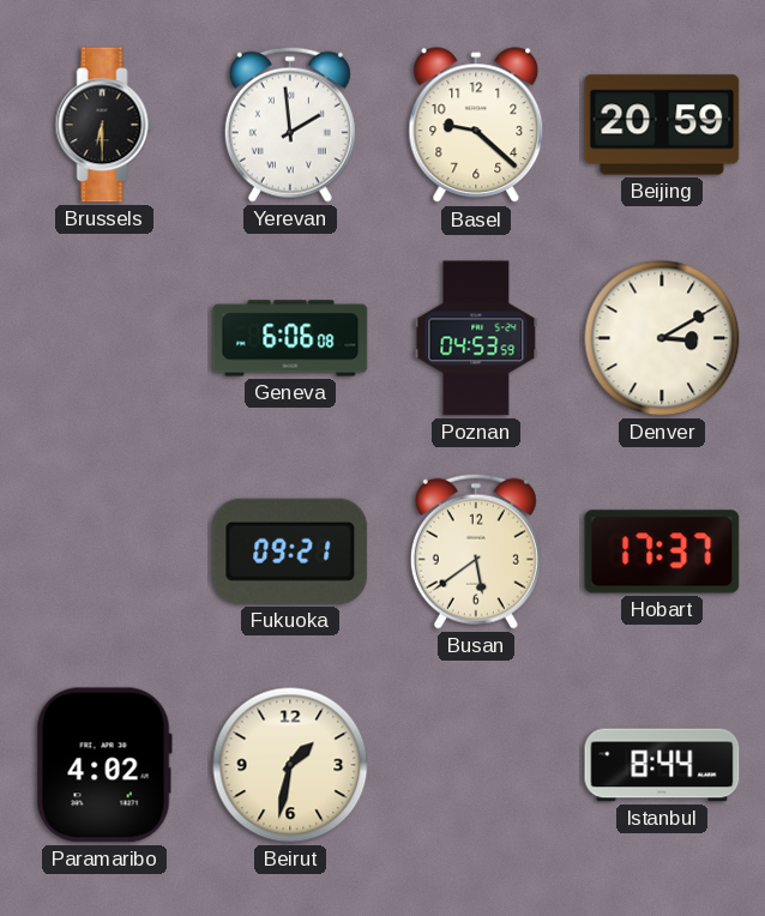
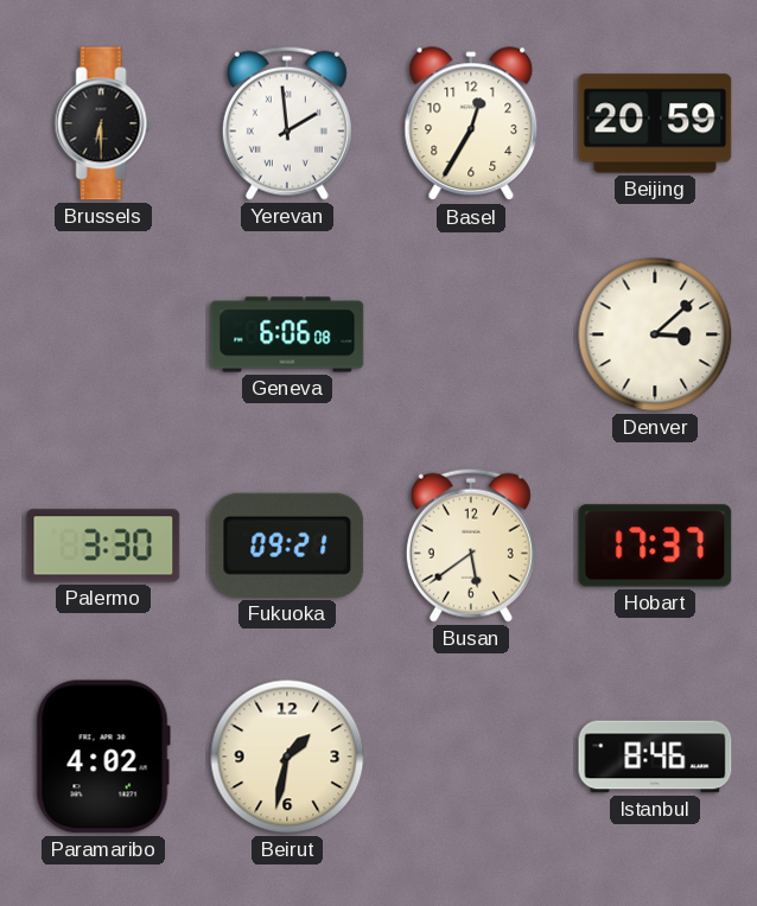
Basel: 9:22 -> 12:35 (471, 125)
Poznan: 04:53 -> none (476, 338)
Denver: 3:10 -> 3:08 (655, 334)
Palermo: none -> 3:30 (103, 545)
Istanbul: 8:44 -> 8:46 (655, 757)
